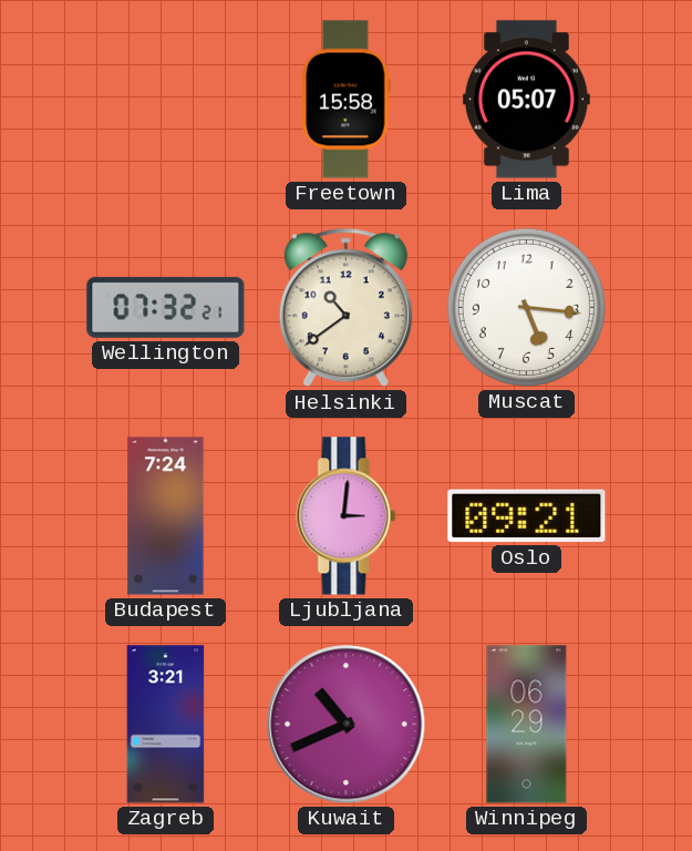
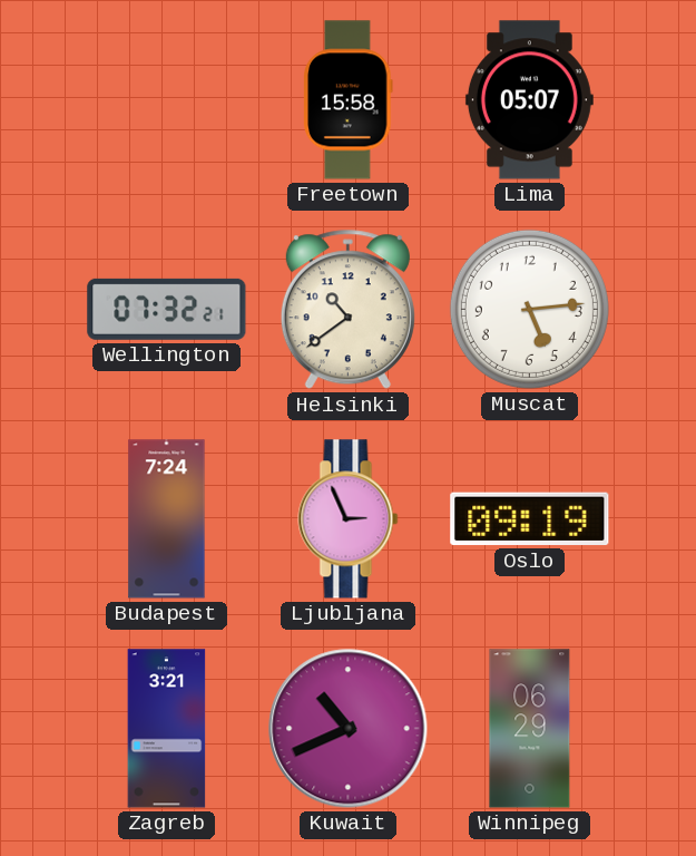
Muscat: 5:16 -> 5:14 (529, 309)
Ljubljana: 3:01 -> 2:56 (349, 519)
Oslo: 09:21 -> 09:19 (530, 519)
